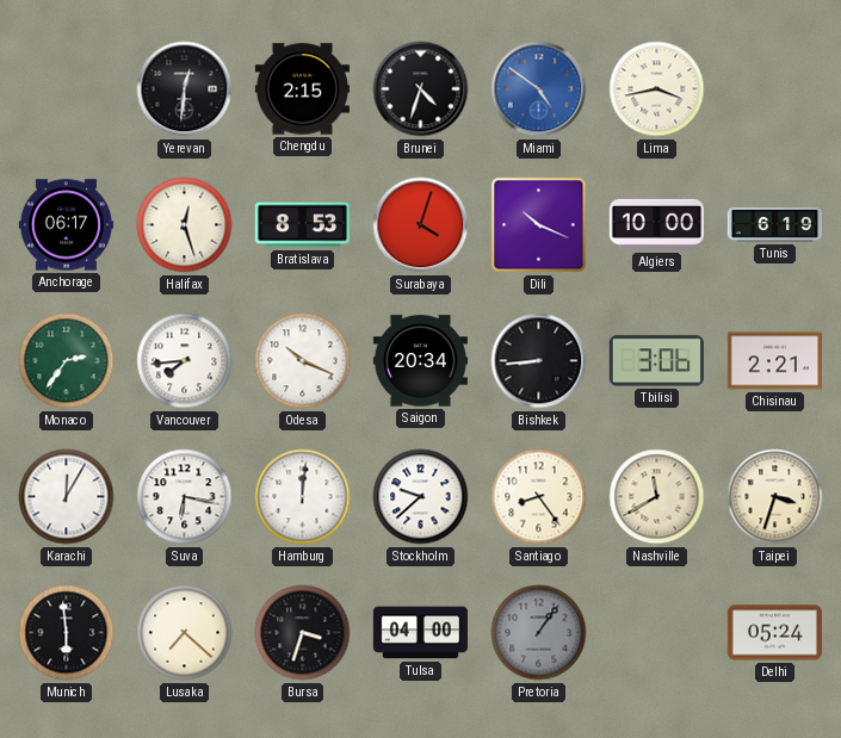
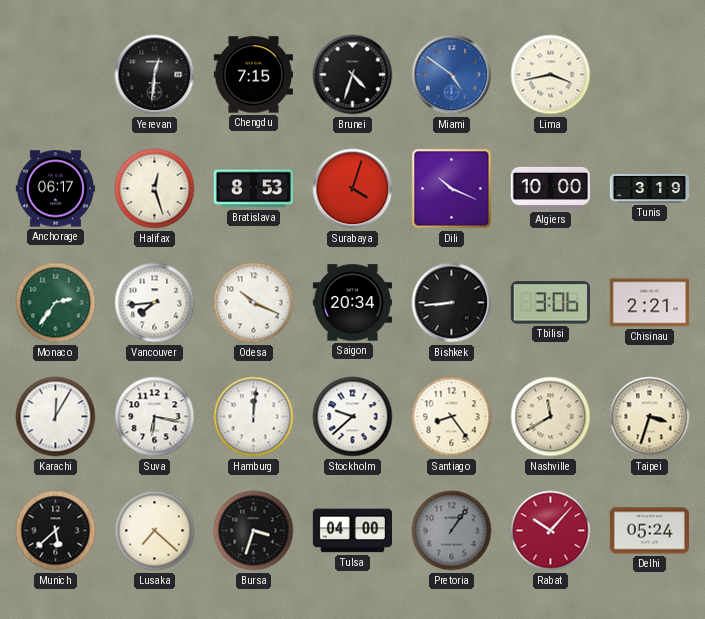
Chengdu: 2:15 -> 7:15 (253, 75)
Tunis: 6:19 -> 3:19 (649, 188)
Munich: 5:59 -> 5:38 (56, 531)
Rabat: none -> 10:07 (551, 531)
